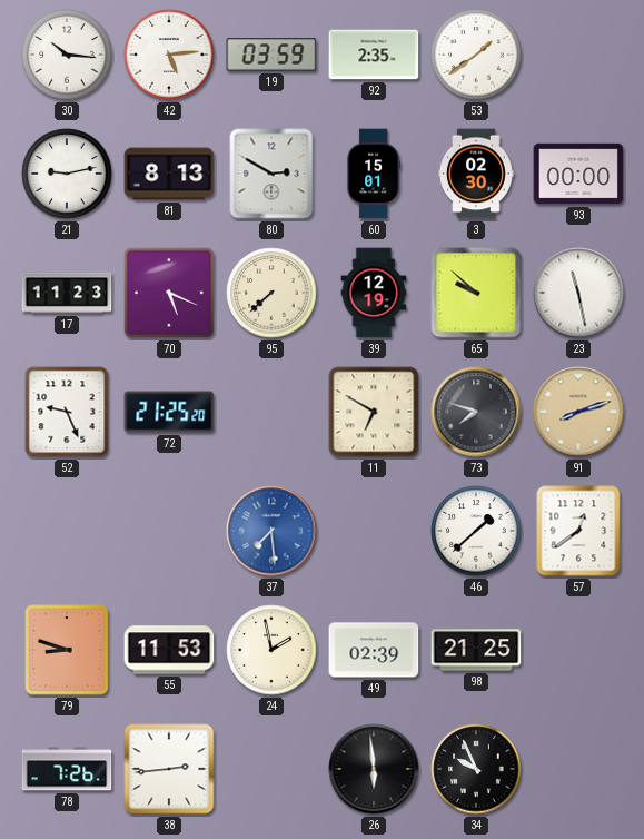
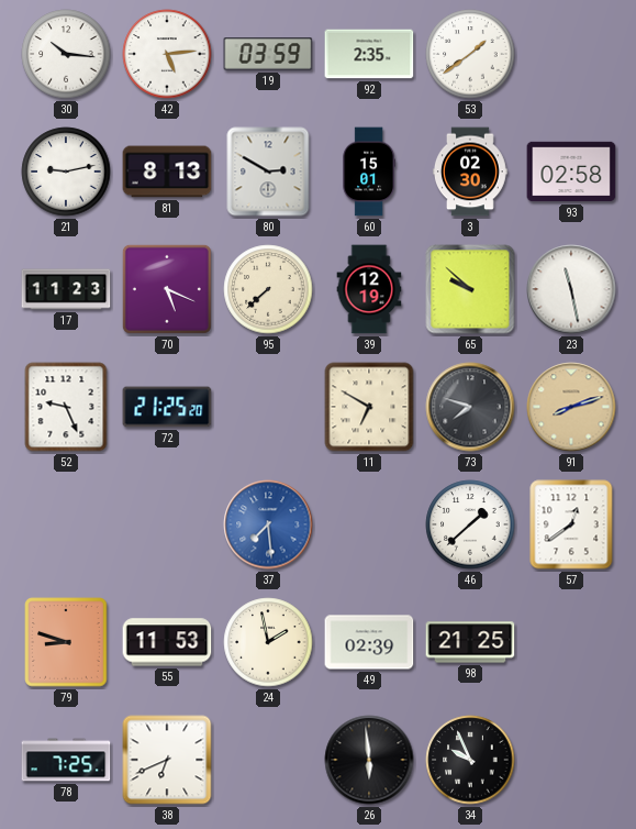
93: 00:00 -> 02:58 (571, 172)
78: 7:26 -> 7:25 (66, 760)
38: 2:44 -> 6:41 (167, 760)
